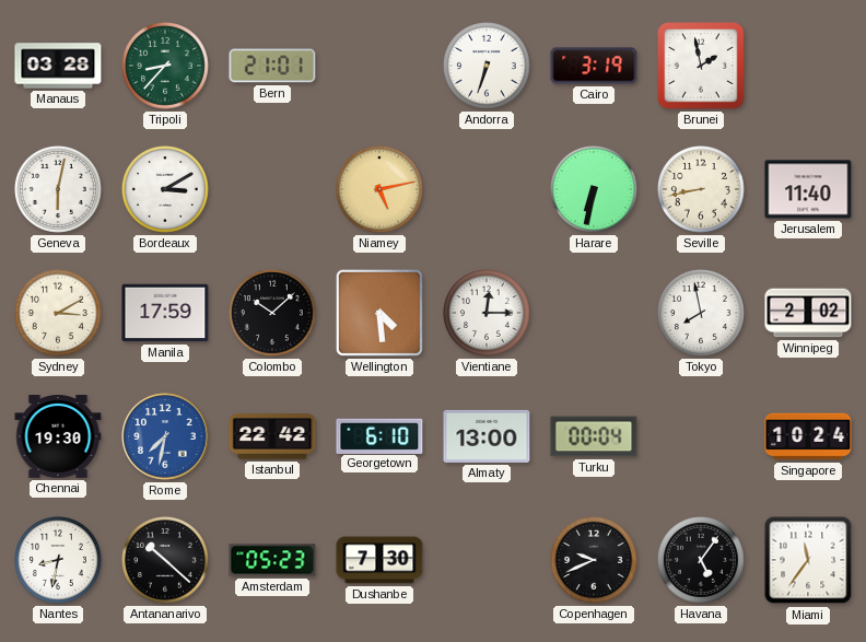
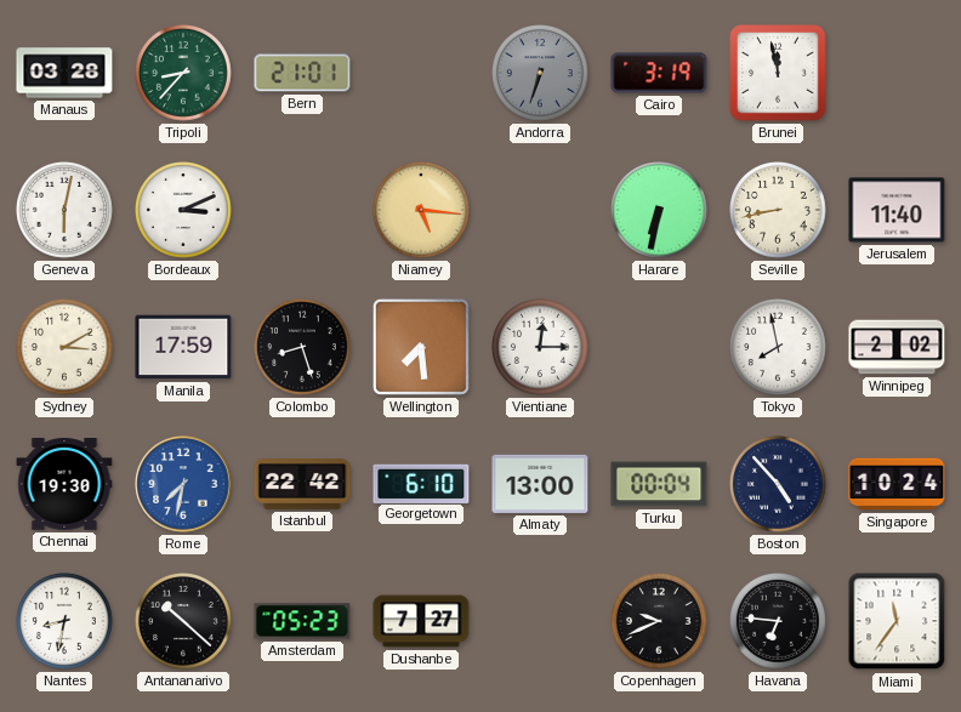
Andorra dial: white -> grey (541, 74)
Brunei: 1:58 -> 11:58 (778, 73)
Bordeaux: 3:10 -> 3:11 (184, 211)
Niamey: 5:13 -> 5:16 (422, 211)
Colombo: 10:08 -> 8:27 (303, 348)
Wellington: 4:29 -> 7:29 (421, 347)
Boston: none -> 4:53 (779, 485)
Dushanbe: 7:30 -> 7:27 (421, 621)
Havana: 5:06 -> 6:46 (779, 622)
